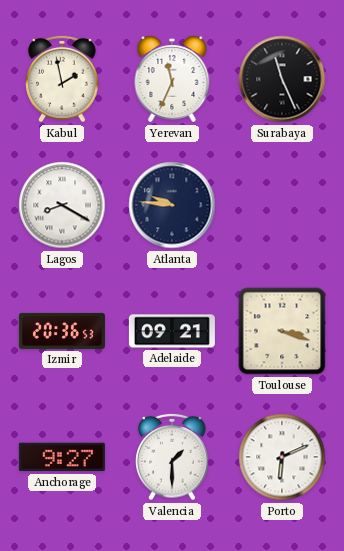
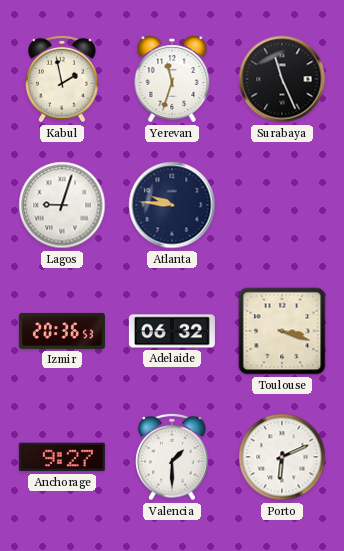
Yerevan: 11:34 -> 11:33 (172, 79)
Lagos: 8:20 -> 9:03 (62, 205)
Adelaide: 09:21 -> 06:32 (172, 331)
